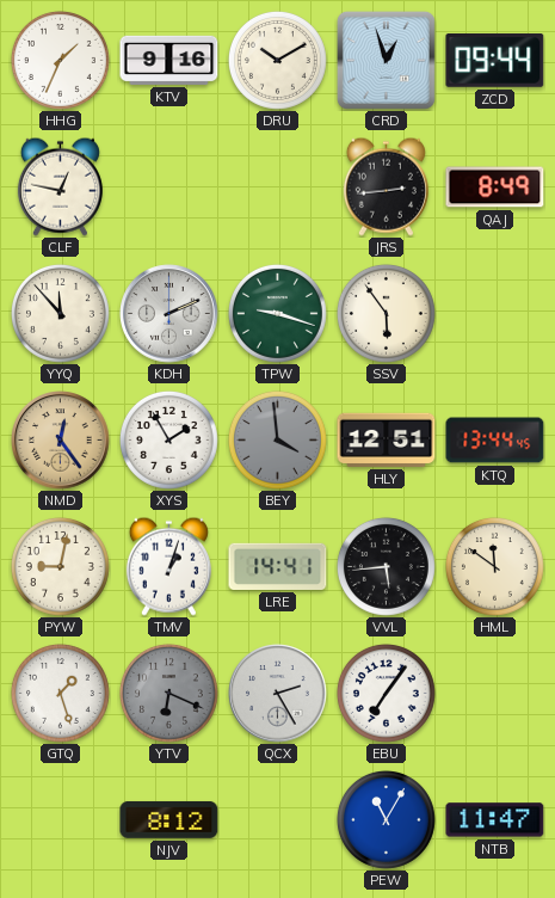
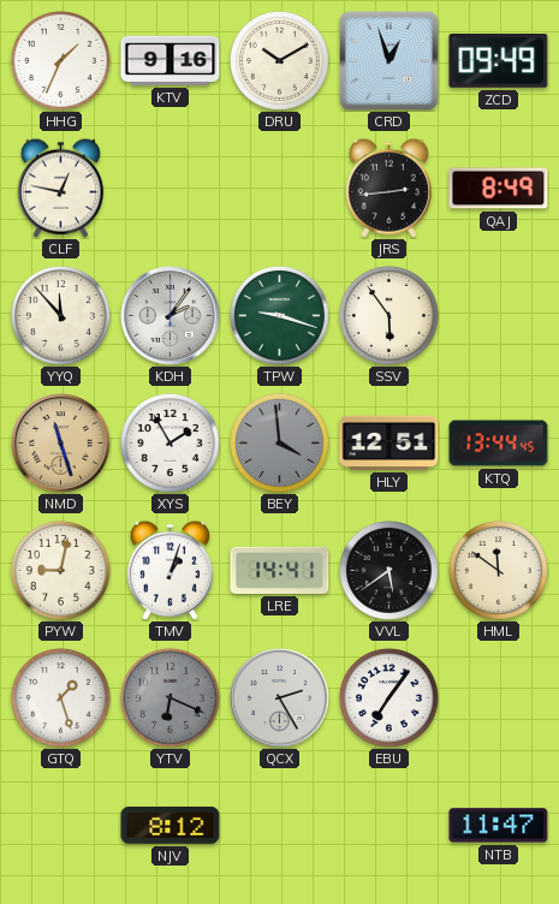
ZCD: 09:44 -> 09:49 (499, 61)
KDH: 2:11 -> 2:06 (171, 316)
NMD: 12:24 -> 11:27 (61, 444)
VVL: 5:44 -> 5:39 (388, 570)
PEW: 11:05 -> none (386, 819)
